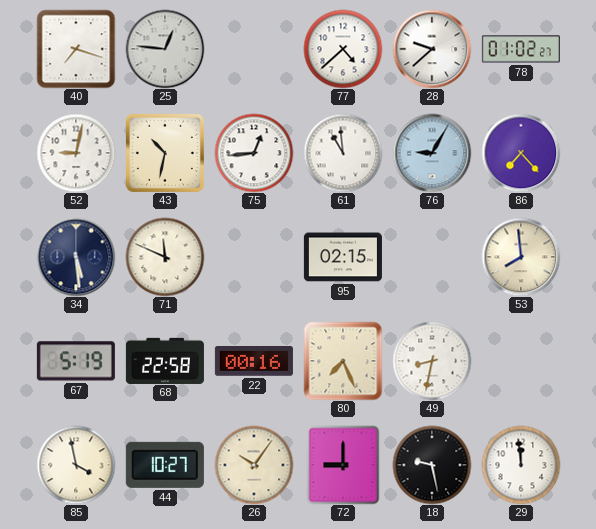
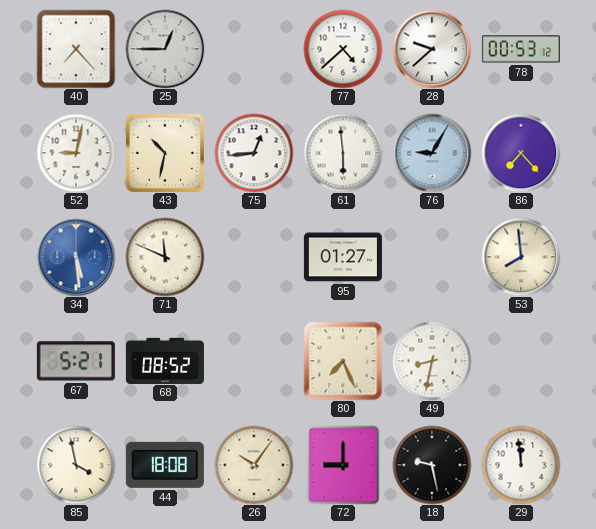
40: 7:18 -> 7:23 (76, 49)
25: 12:46 -> 12:45 (165, 49)
78: 01:02 -> 00:53 (521, 49)
61: 10:59 -> 5:59 (343, 153)
34 dial: navy -> blue (76, 257)
95: 02:15 -> 01:27 (343, 257)
67: 5:19 -> 5:21 (76, 361)
68: 22:58 -> 08:52 (165, 360)
22: 00:16 -> none (254, 361)
44: 10:27 -> 18:08 (165, 465)
